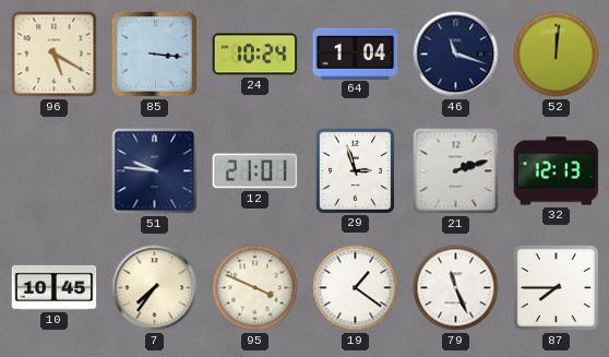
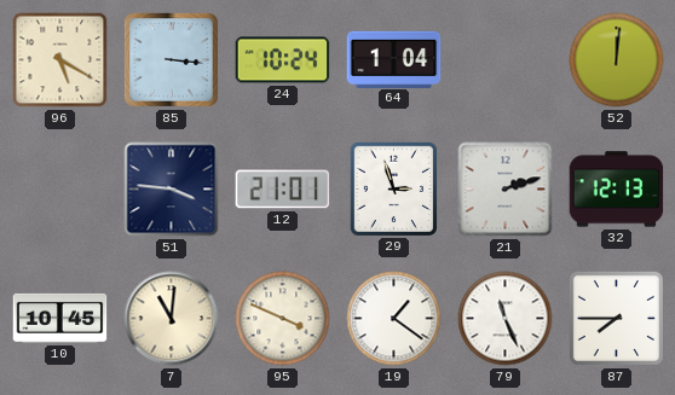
46: 11:18 -> none (456, 55)
51: 9:46 -> 3:46 (172, 190)
7: 7:36 -> 11:01 (172, 319)
